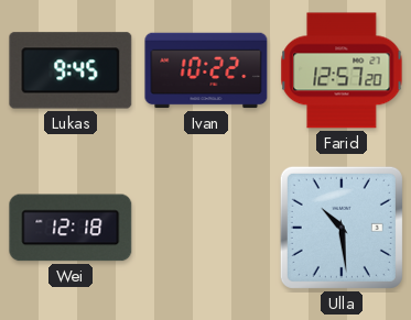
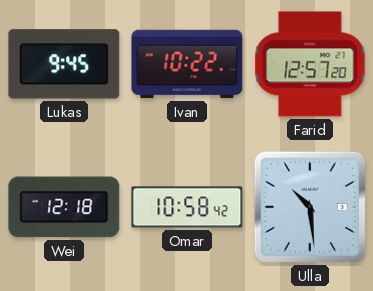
Omar: none -> 10:58 (187, 207)
